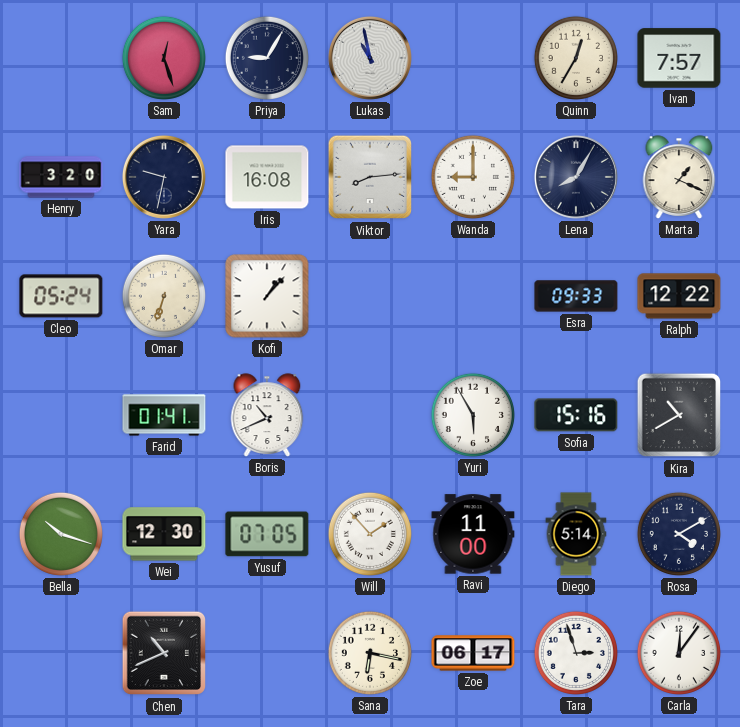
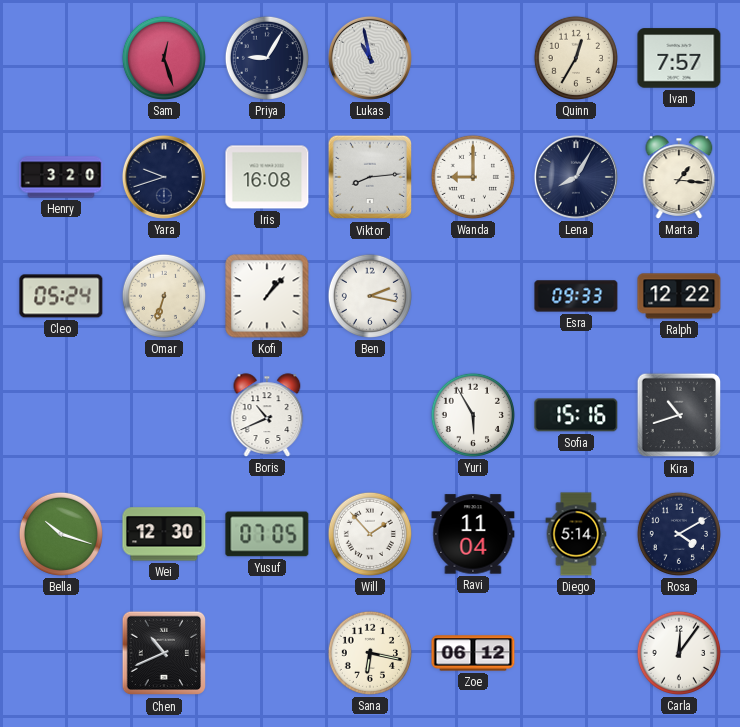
Yara: 9:32 -> 9:42 (164, 177)
Marta: 1:19 -> 1:16 (679, 177)
Ben: none -> 2:17 (370, 296)
Farid: 01:41 -> none (164, 415)
Kira: 10:40 -> 10:42 (679, 415)
Ravi: 11:00 -> 11:04 (473, 534)
Zoe: 06:17 -> 06:12 (473, 653)
Tara: 2:57 -> none (576, 653)
